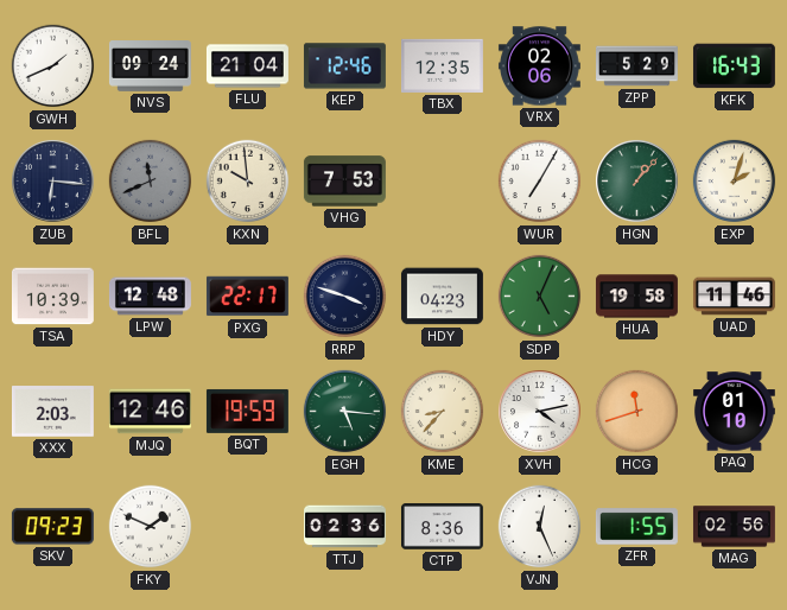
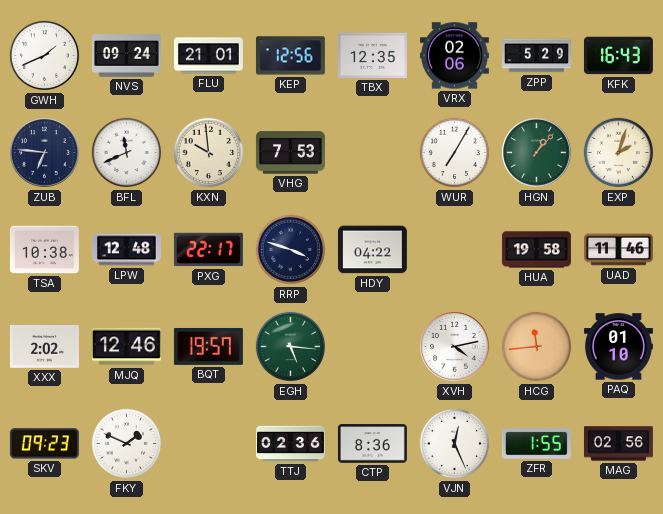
FLU: 21:04 -> 21:01 (208, 56)
KEP: 12:46 -> 12:56 (290, 56)
ZUB: 6:16 -> 6:46 (45, 153)
BFL dial: grey -> white (127, 153)
TSA: 10:39 -> 10:38 (44, 250)
HDY: 04:23 -> 04:22 (372, 250)
SDP: 5:04 -> none (540, 297)
XXX: 2:03 -> 2:02 (44, 347)
BQT: 19:59 -> 19:57 (208, 346)
KME: 8:37 -> none (443, 412)
HCG: 11:42 -> 11:44 (537, 347)
